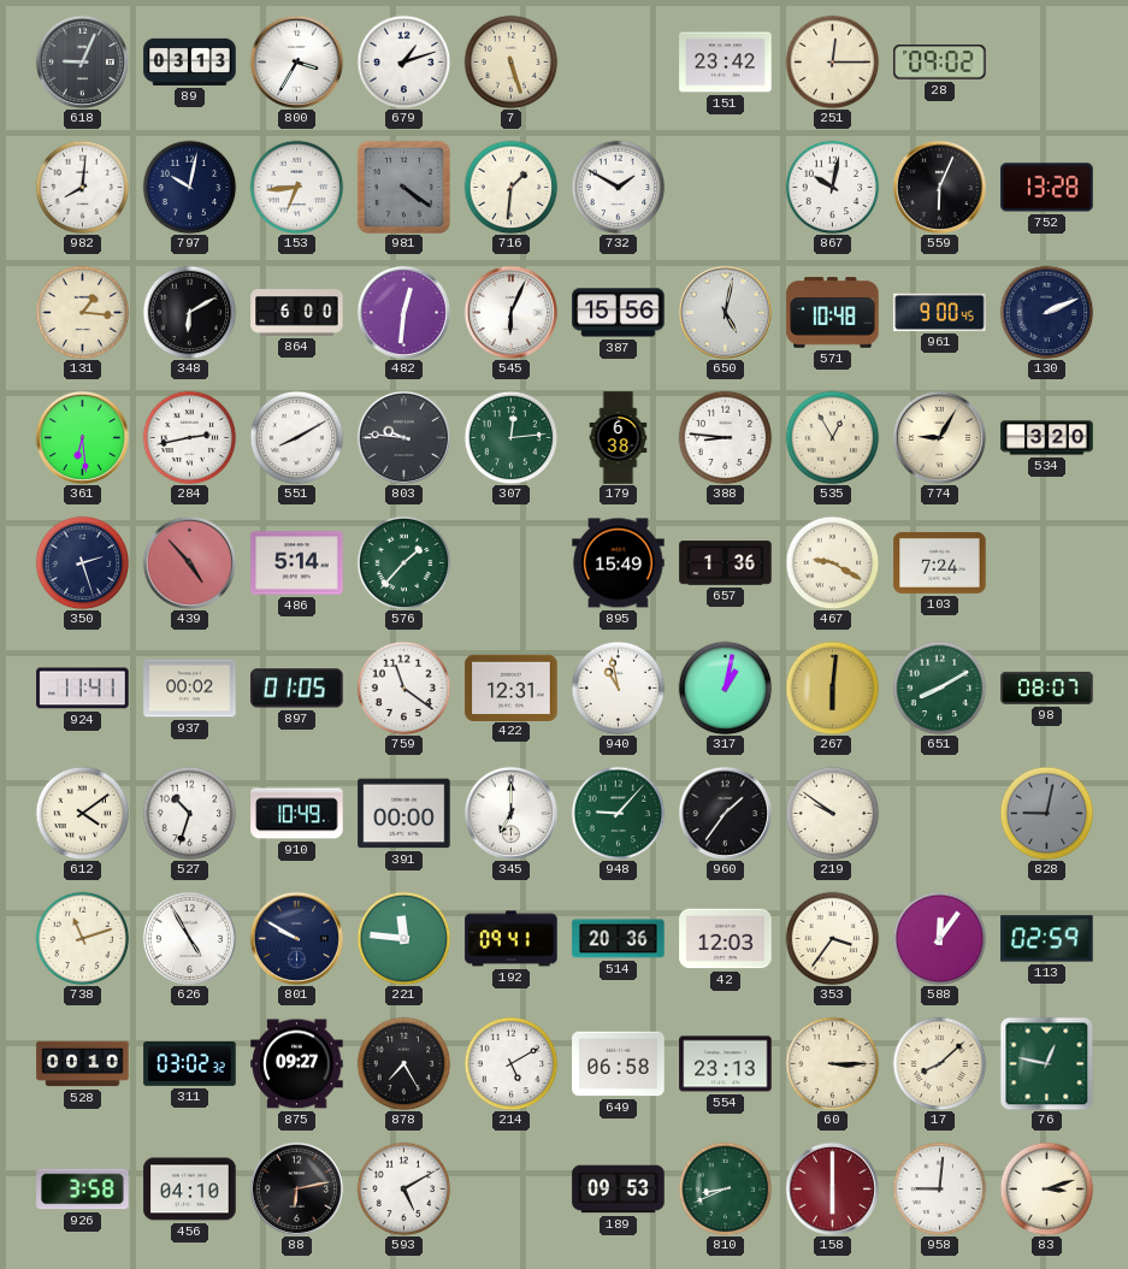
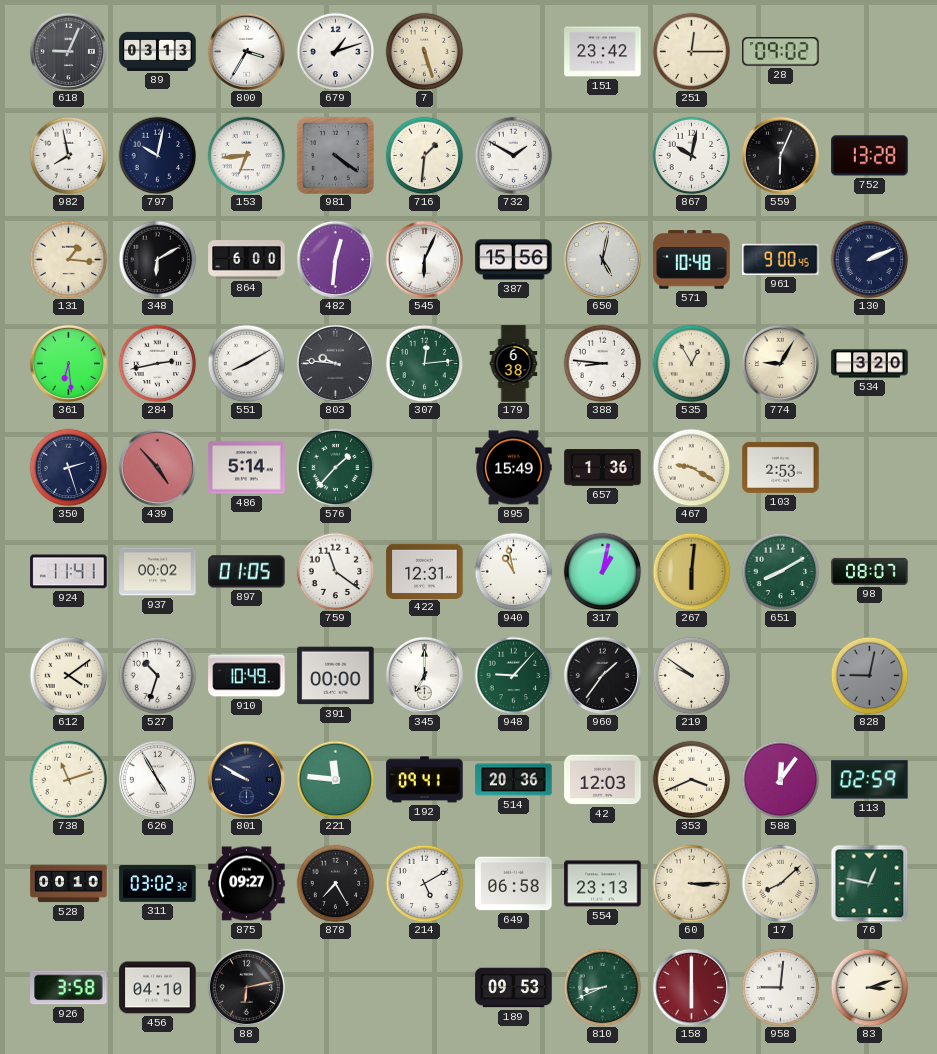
982: 8:01 -> 7:58 (68, 155)
103: 7:24 -> 2:53 (781, 467)
353: 3:36 -> 3:41 (691, 779)
593: 5:10 -> none (403, 1188)
